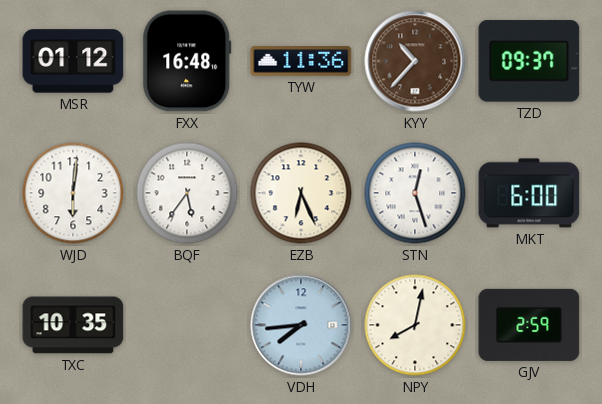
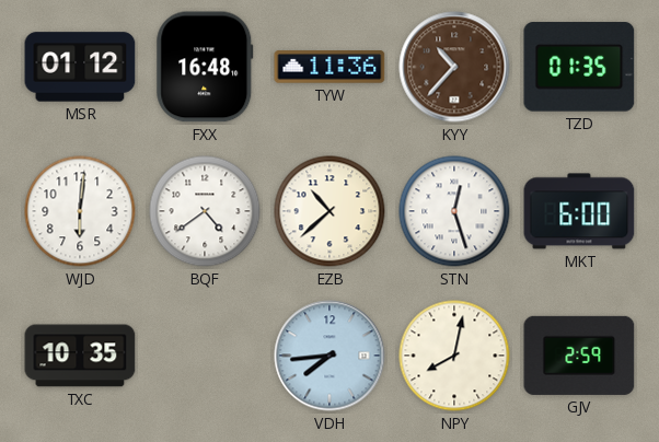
TZD: 09:37 -> 01:35 (579, 67)
BQF: 5:36 -> 4:39 (205, 211)
EZB: 6:26 -> 10:38 (329, 211)
